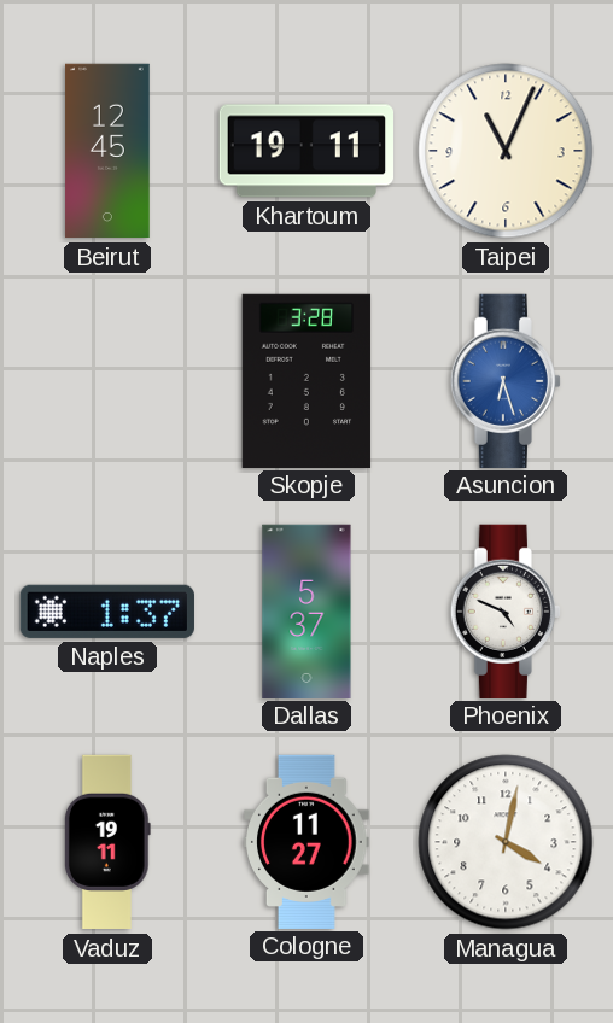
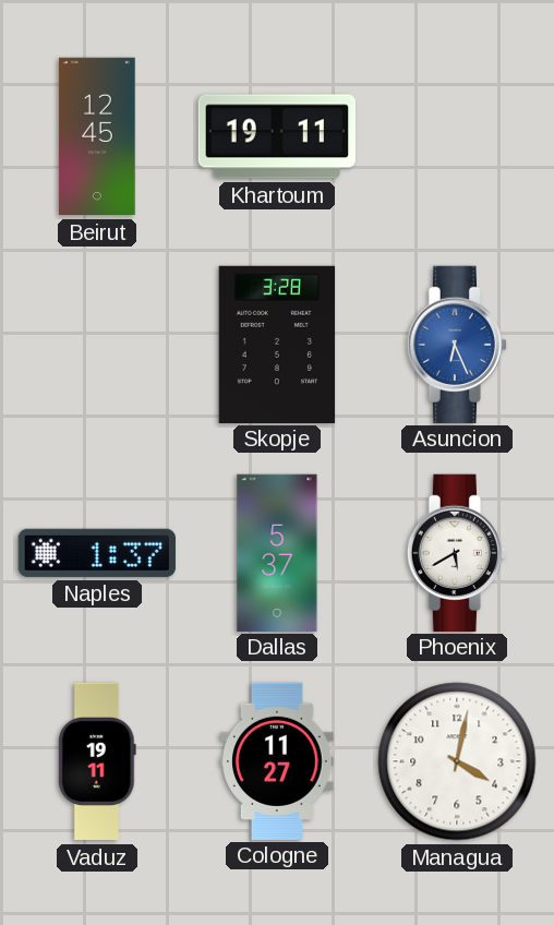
Taipei: 11:04 -> none (506, 151)
Asuncion: 6:27 -> 6:26 (457, 344)
Phoenix: 4:49 -> 5:40 (457, 552)
